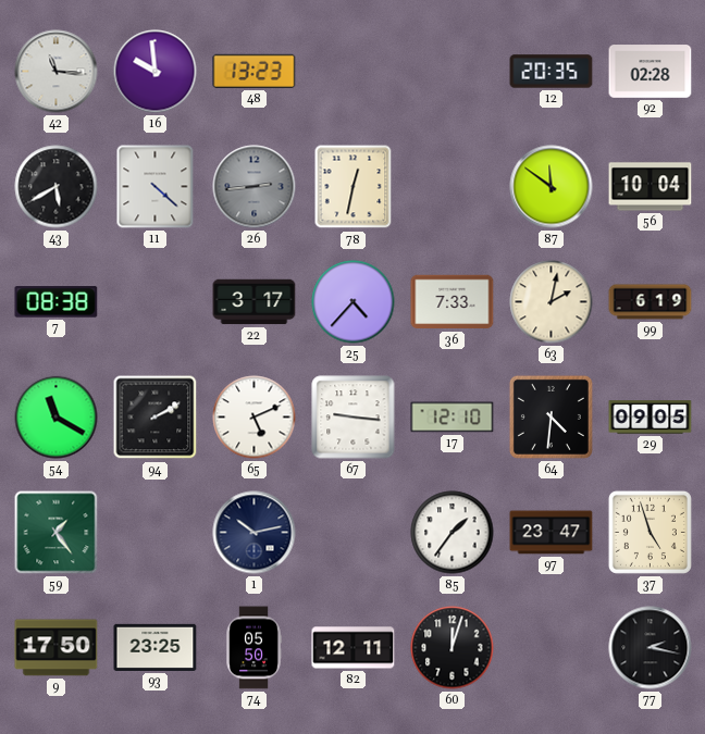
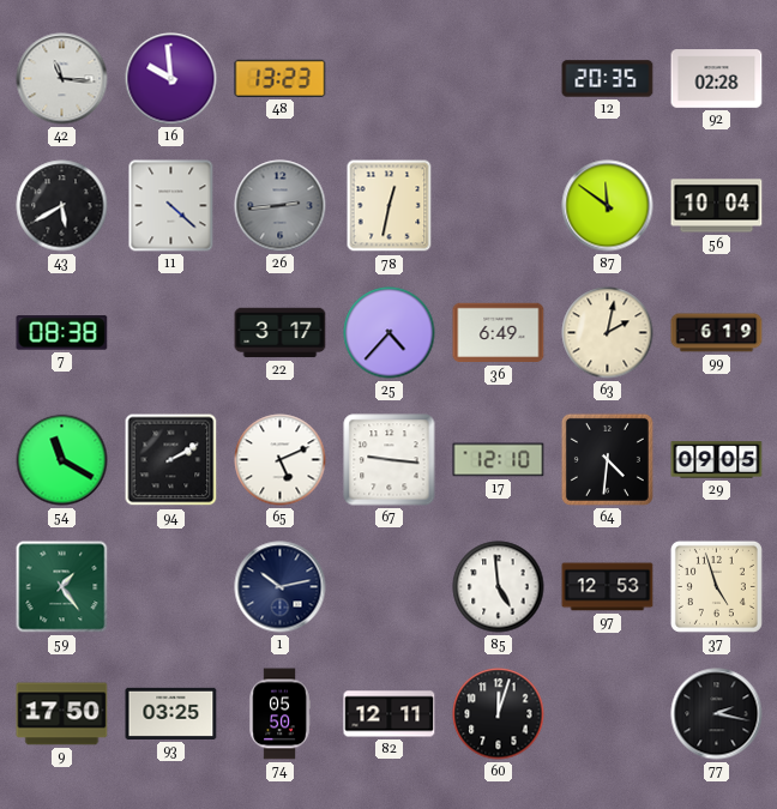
36: 7:33 -> 6:49 (499, 333)
85: 1:36 -> 4:59 (499, 587)
97: 23:47 -> 12:53 (608, 587)
93: 23:25 -> 03:25 (171, 713)
